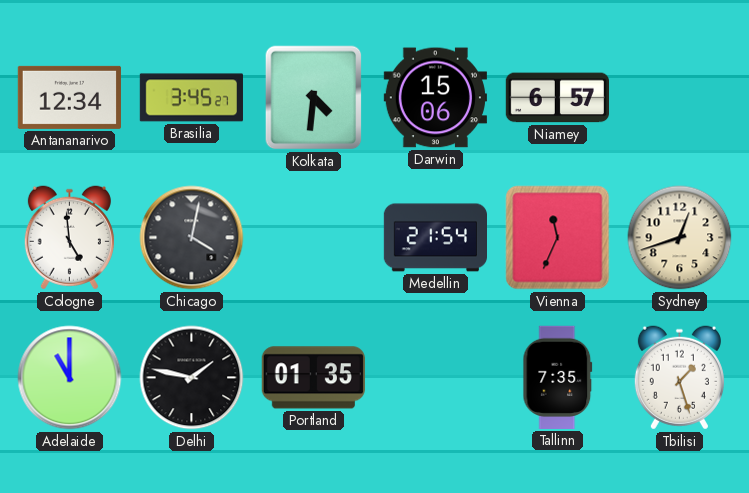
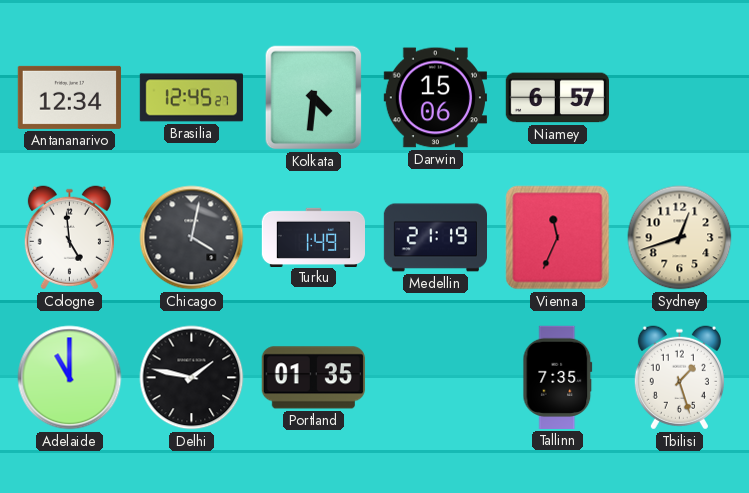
Brasilia: 3:45 -> 12:45 (191, 98)
Turku: none -> 1:49 (314, 237)
Medellin: 21:54 -> 21:19 (435, 238)
